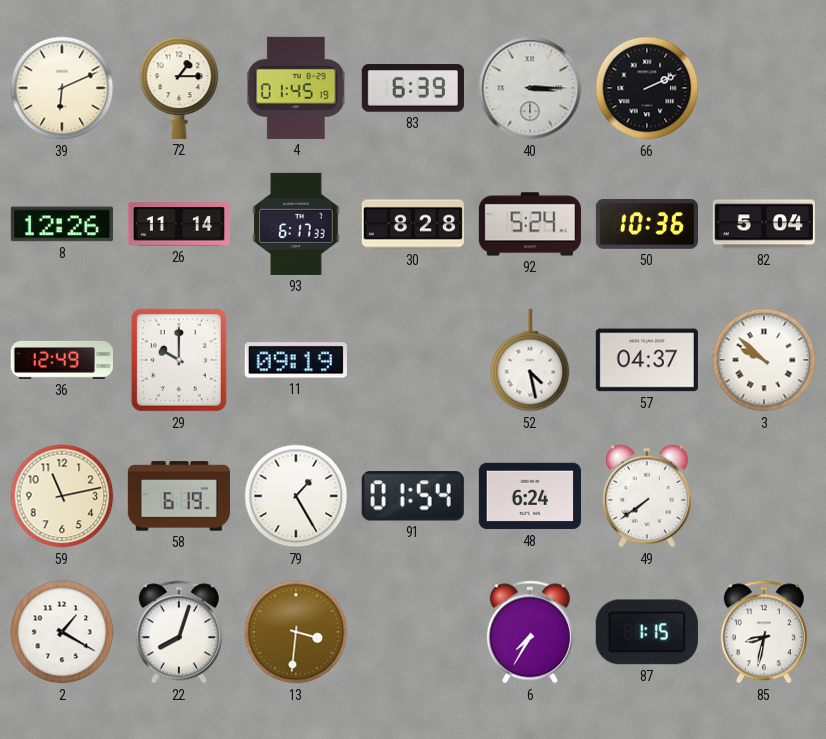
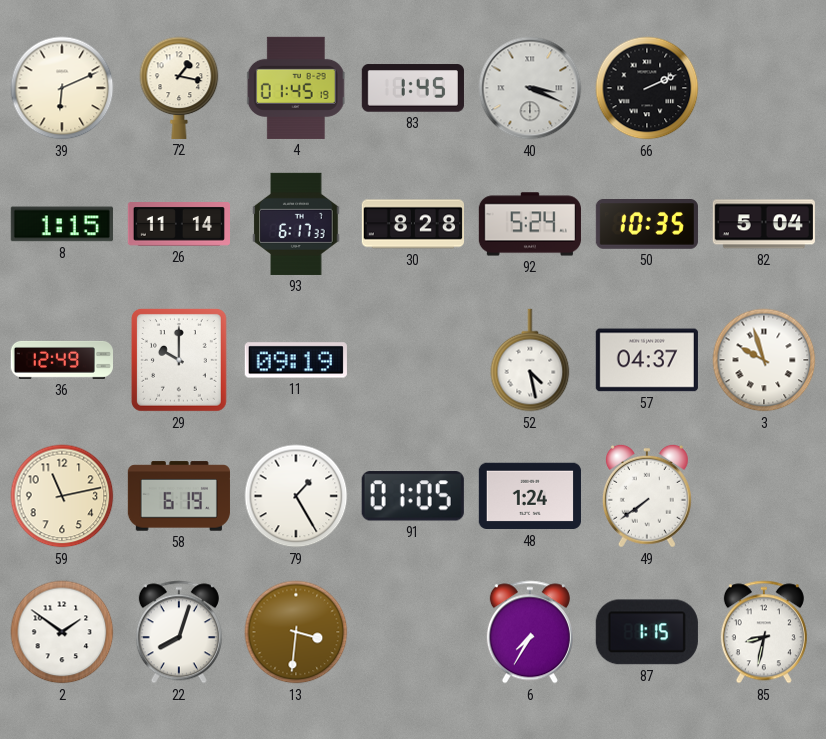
72: 1:15 -> 1:17 (179, 88)
83: 6:39 -> 1:45 (413, 88)
40: 3:15 -> 3:19 (530, 88)
8: 12:26 -> 1:15 (62, 224)
50: 10:36 -> 10:35 (647, 225)
3: 9:52 -> 9:57 (764, 360)
91: 01:54 -> 01:05 (413, 496)
48: 6:24 -> 1:24 (530, 496)
2: 1:20 -> 1:51 (62, 632)
